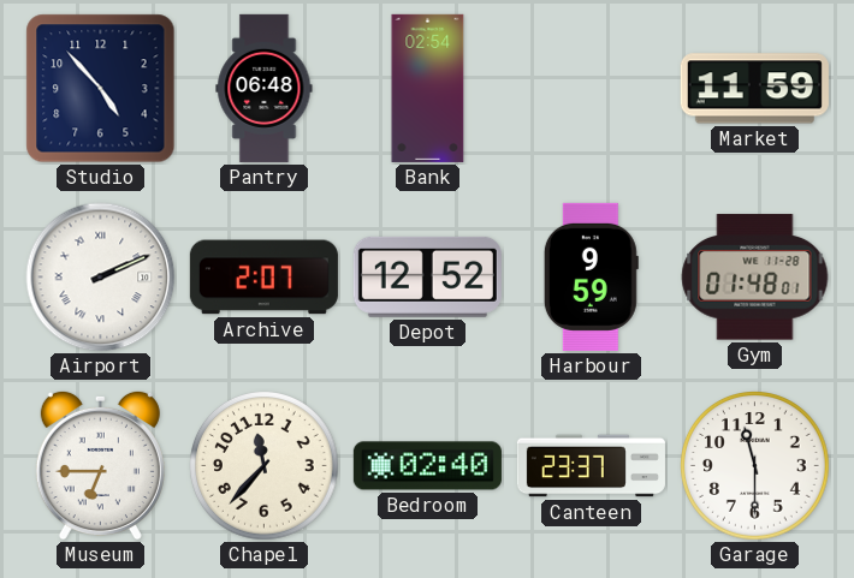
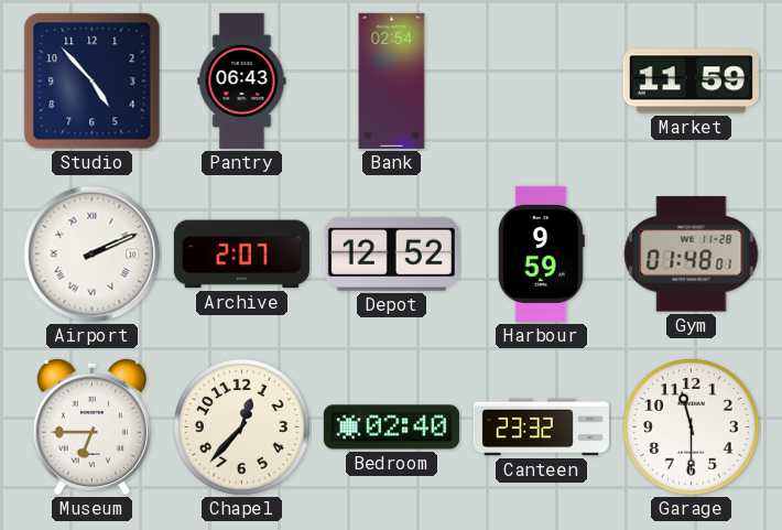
Pantry: 06:48 -> 06:43 (242, 80)
Chapel: 11:37 -> 12:37 (242, 428)
Canteen: 23:37 -> 23:32 (541, 428)
